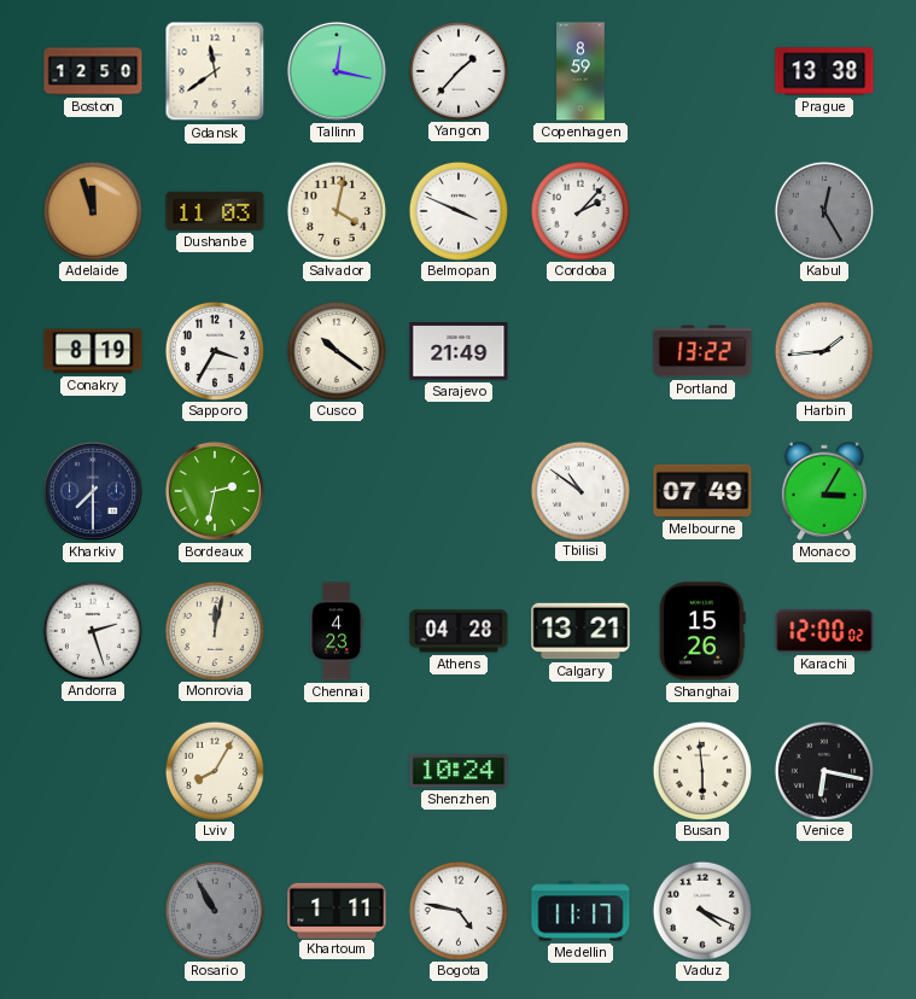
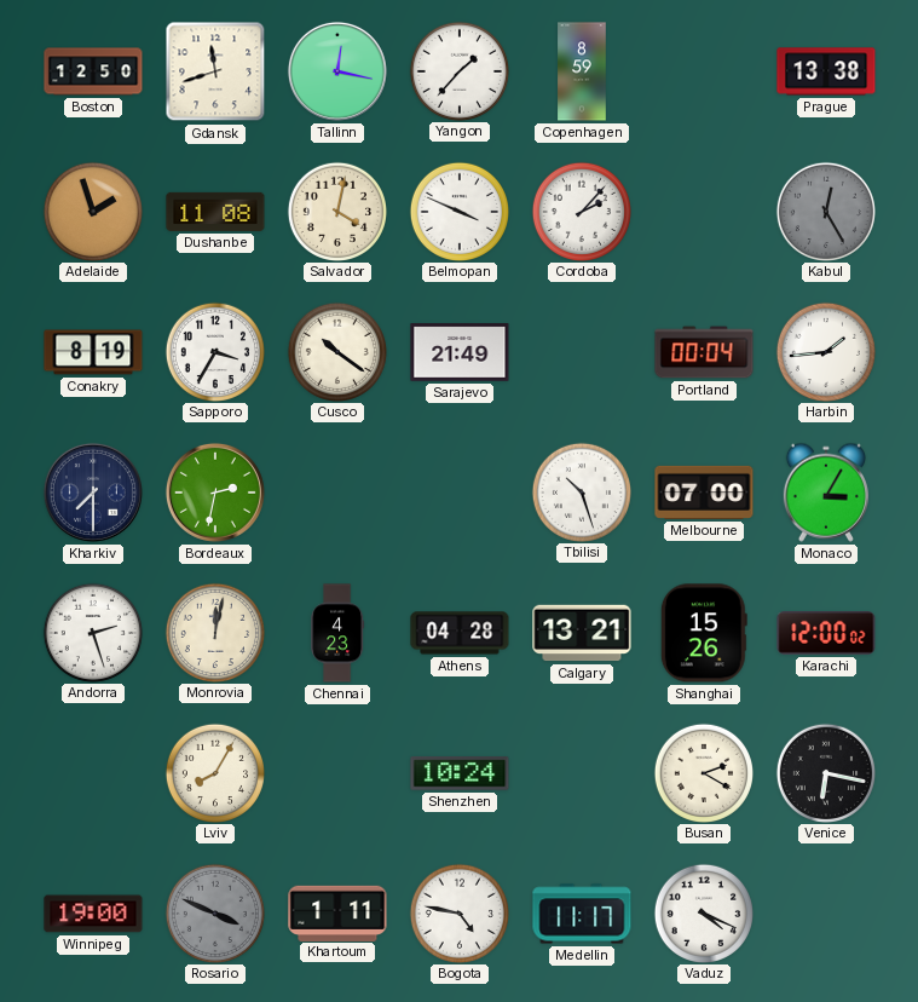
Gdansk: 11:39 -> 11:42 (215, 71)
Adelaide: 11:57 -> 1:57 (92, 211)
Dushanbe: 11:03 -> 11:08 (215, 212)
Portland: 13:22 -> 00:04 (704, 352)
Tbilisi: 10:51 -> 10:27 (581, 491)
Melbourne: 07:49 -> 07:00 (704, 493)
Busan: 5:59 -> 2:20 (703, 772)
Winnipeg: none -> 19:00 (93, 914)
Rosario: 10:55 -> 3:49 (214, 912)
